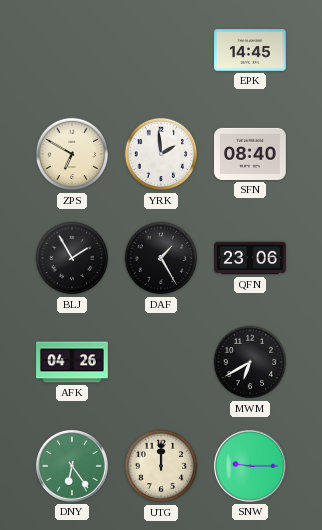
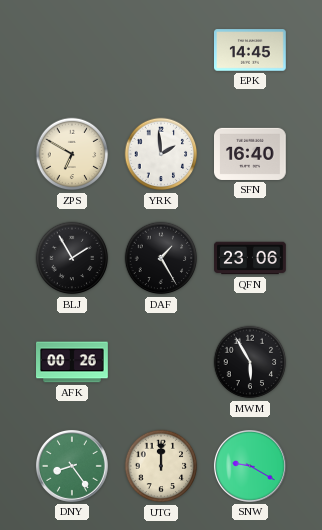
SFN: 08:40 -> 16:40 (251, 154)
AFK: 04:26 -> 00:26 (73, 362)
MWM: 6:40 -> 5:55 (250, 362)
DNY: 6:24 -> 8:24 (72, 466)
SNW: 9:15 -> 9:20 (250, 466)
